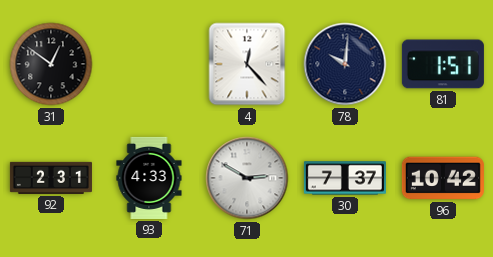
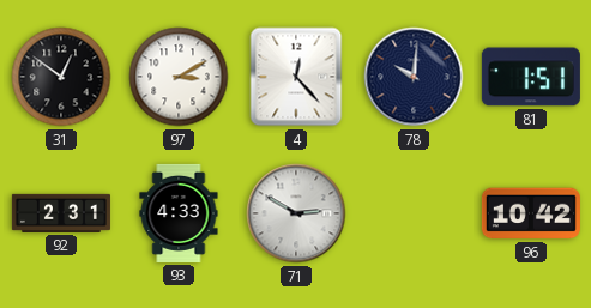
97: none -> 3:10 (179, 77)
30: 7:37 -> none (345, 178)
